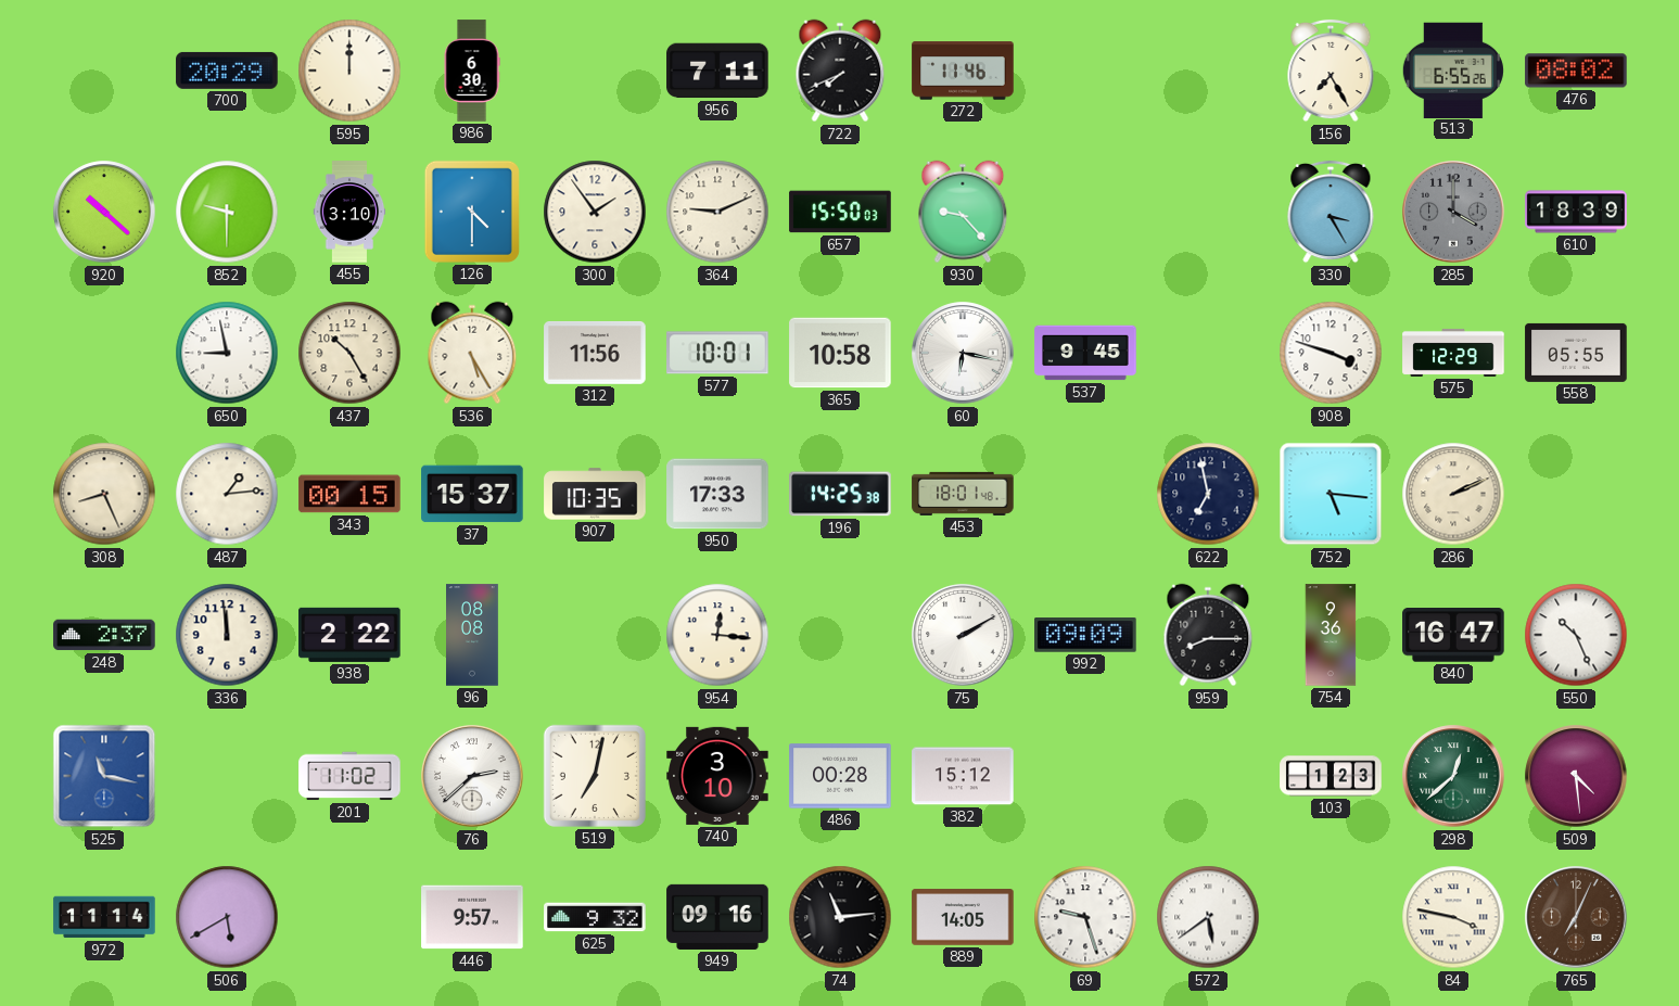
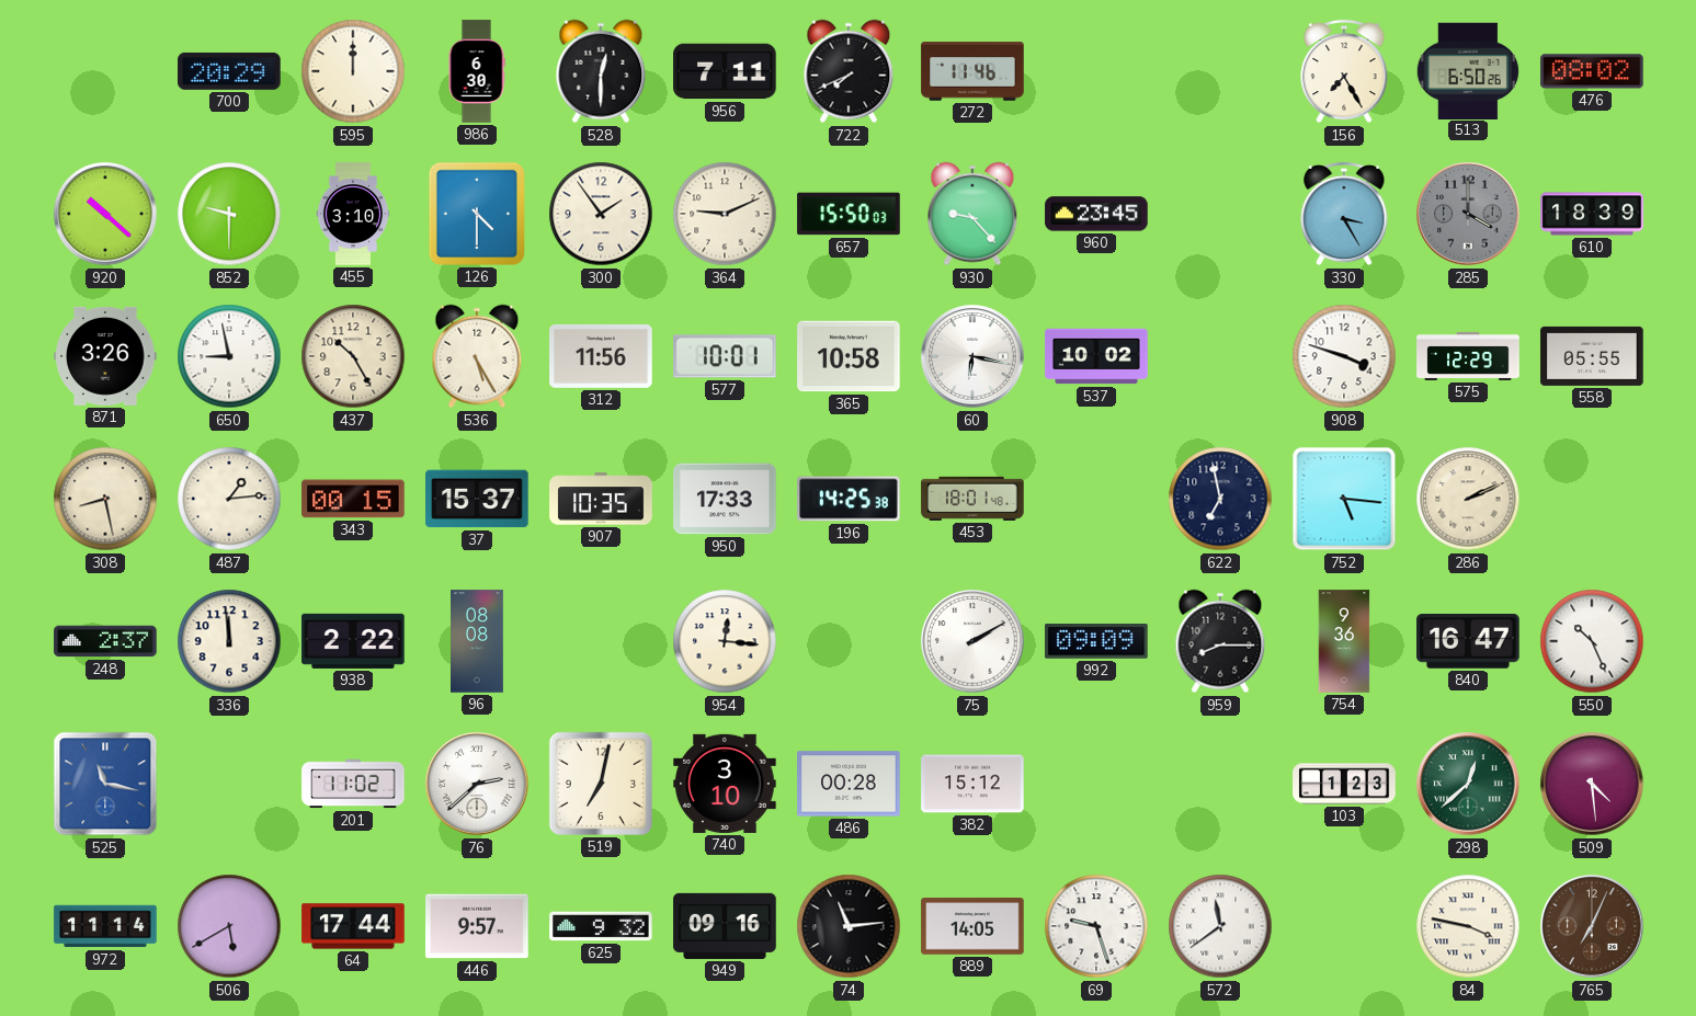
528: none -> 12:30 (601, 71)
513: 6:55 -> 6:50 (1468, 70)
960: none -> 23:45 (1096, 214)
871: none -> 3:26 (105, 356)
537: 9:45 -> 10:02 (1096, 356)
308: 8:26 -> 8:28 (105, 499)
64: none -> 17:44 (353, 926)
572: 5:39 -> 11:39 (1220, 926)
